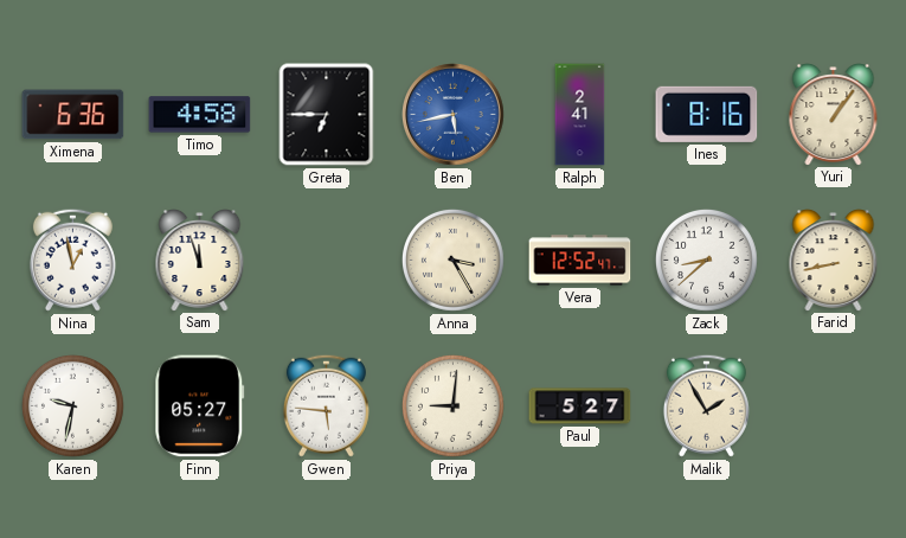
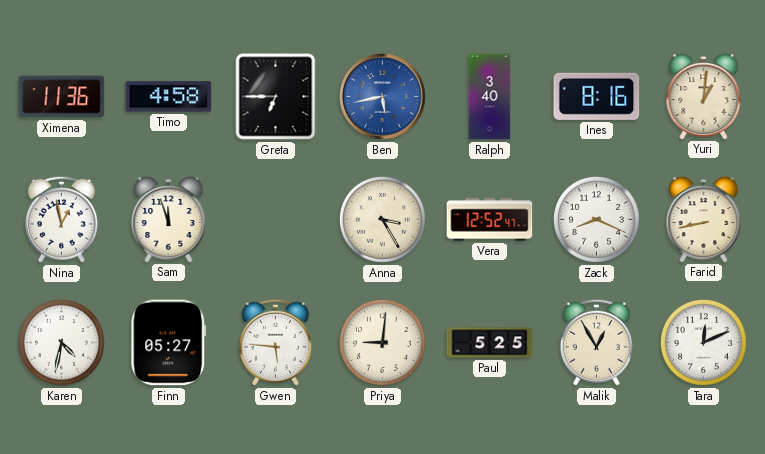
Ximena: 6:36 -> 11:36 (62, 97)
Ralph: 2:41 -> 3:40 (490, 97)
Yuri: 1:06 -> 1:01 (704, 97)
Zack: 8:38 -> 8:19 (596, 219)
Karen: 9:32 -> 4:32 (61, 342)
Paul: 5:27 -> 5:25 (490, 343)
Malik: 1:55 -> 12:55 (596, 342)
Tara: none -> 12:11 (703, 342)
